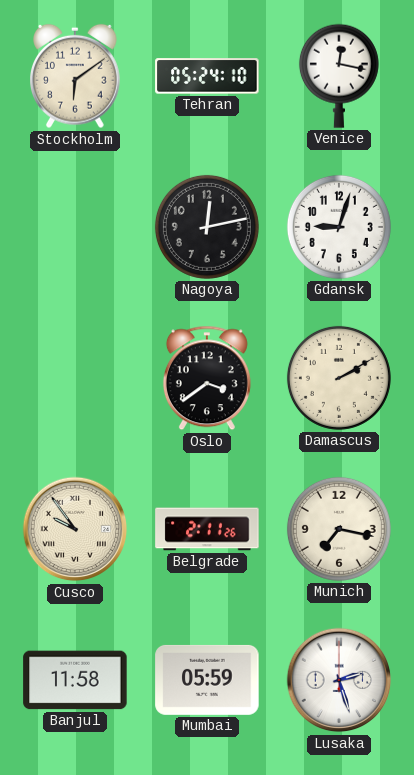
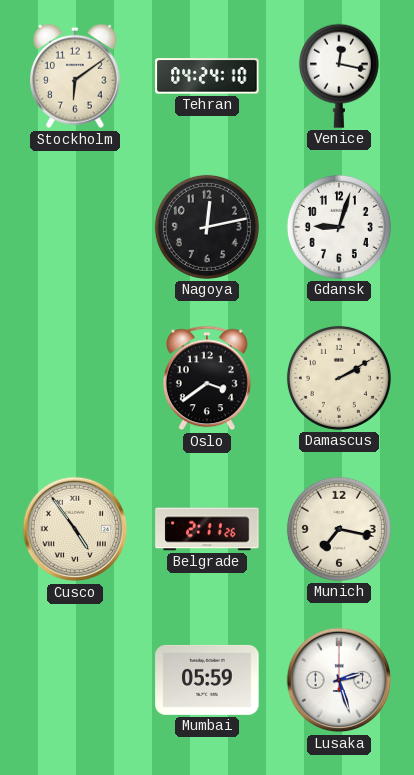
Tehran: 05:24 -> 04:24 (207, 76)
Cusco: 9:54 -> 4:54 (75, 529)
Banjul: 11:58 -> none (75, 680)
